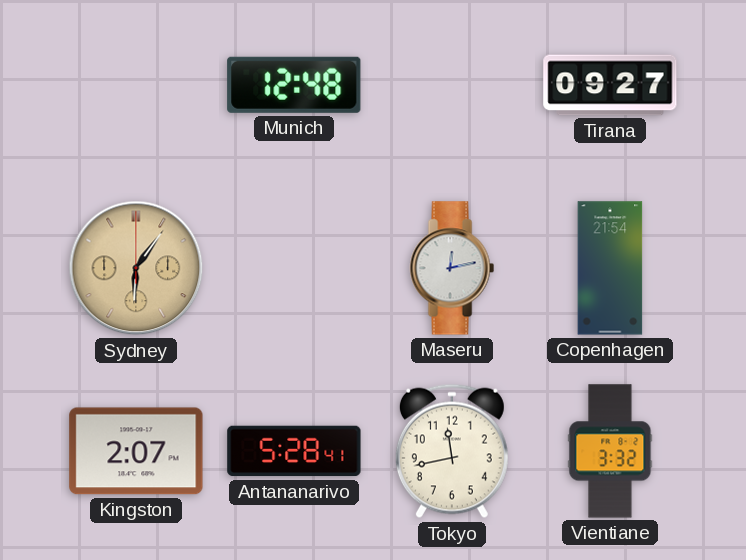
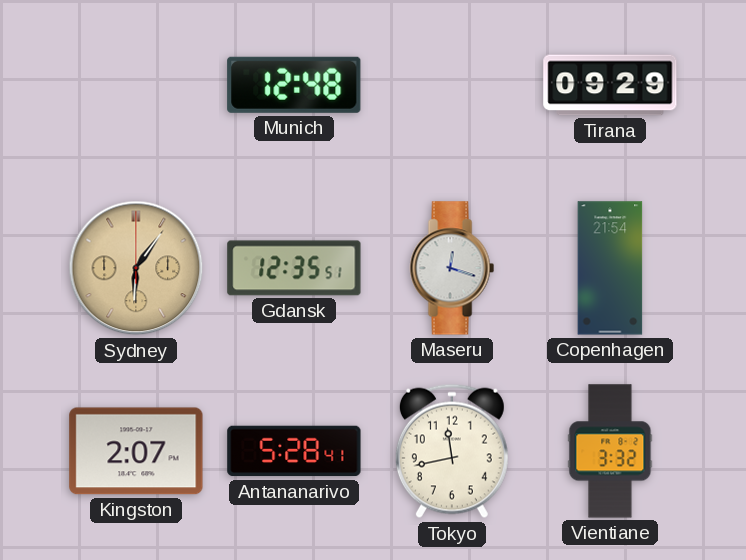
Tirana: 09:27 -> 09:29 (610, 85)
Gdansk: none -> 12:35 (294, 268)
Maseru: 12:13 -> 12:18 (452, 268)
